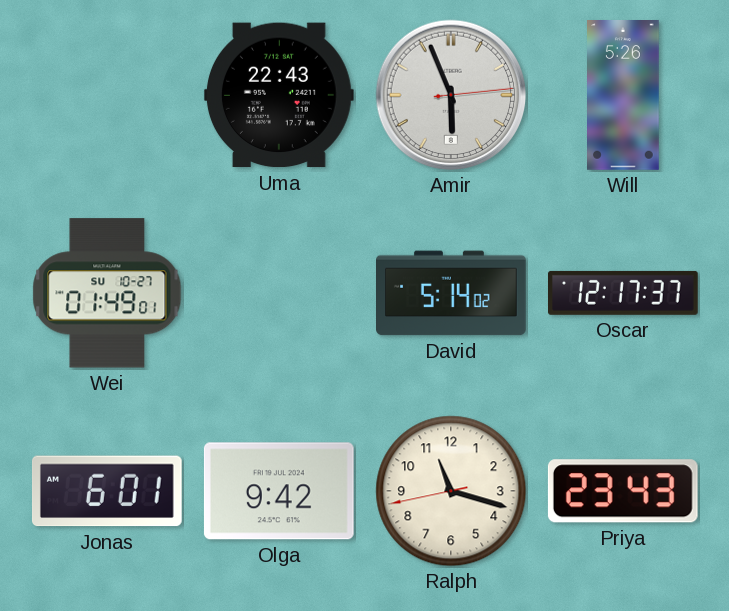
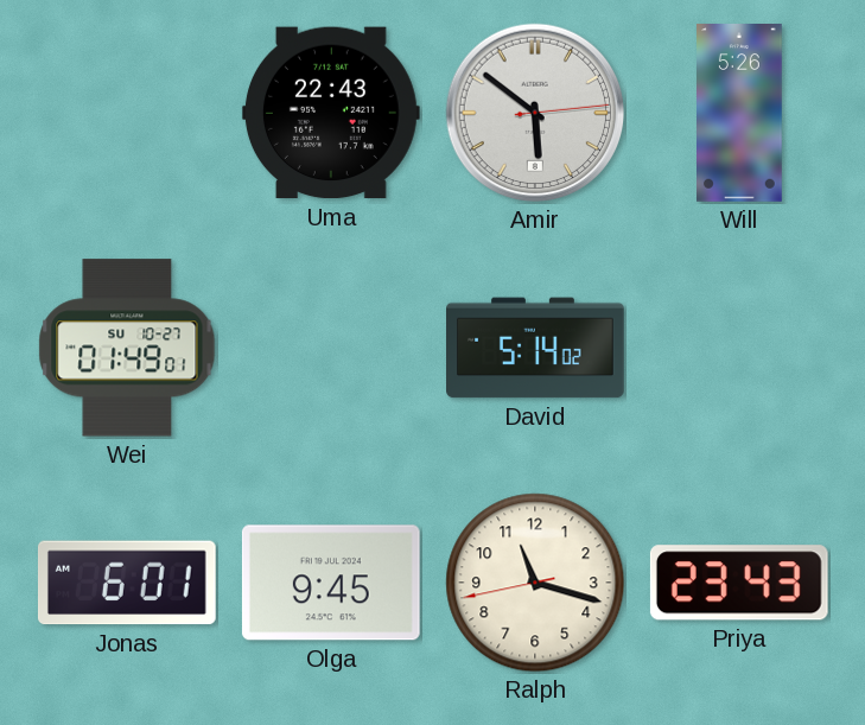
Amir: 5:56 -> 5:51 (535, 113)
Oscar: 12:17 -> none (624, 293)
Olga: 9:42 -> 9:45 (331, 583)
